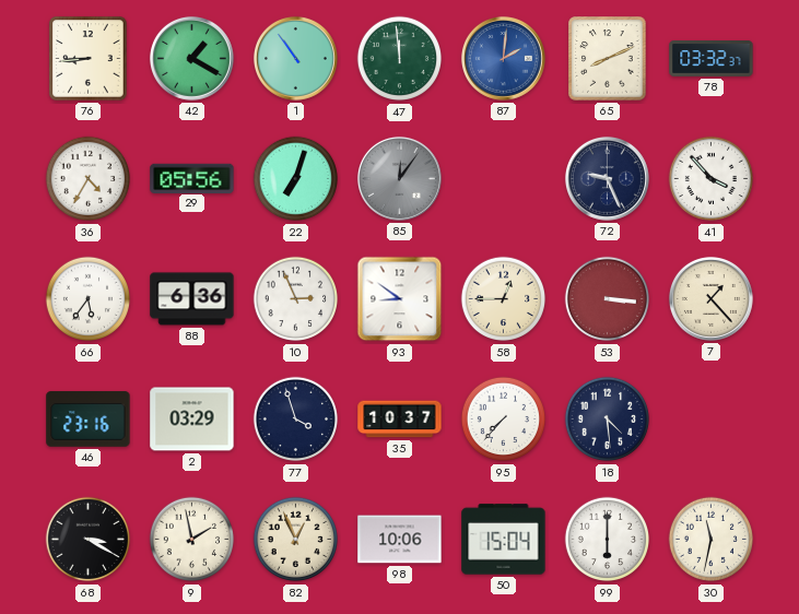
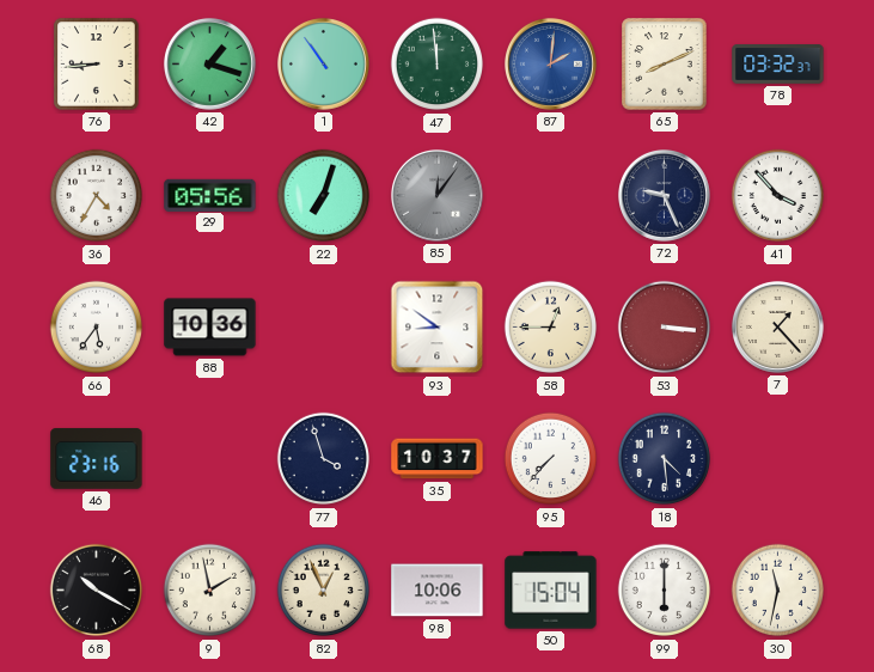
42: 1:20 -> 1:18 (209, 63)
88: 6:36 -> 10:36 (210, 328)
10: 2:56 -> none (296, 299)
2: 03:29 -> none (192, 420)
68: 3:20 -> 10:20 (97, 591)
